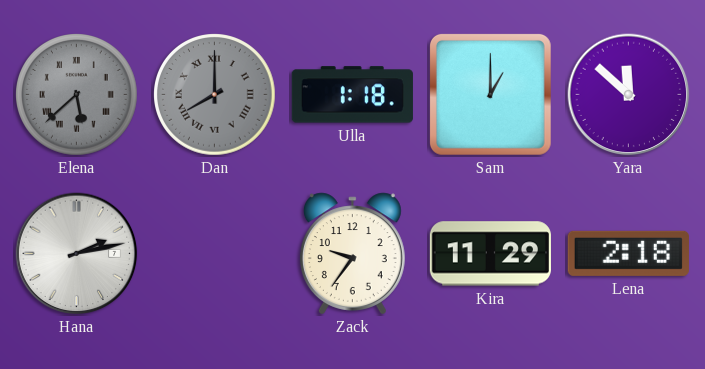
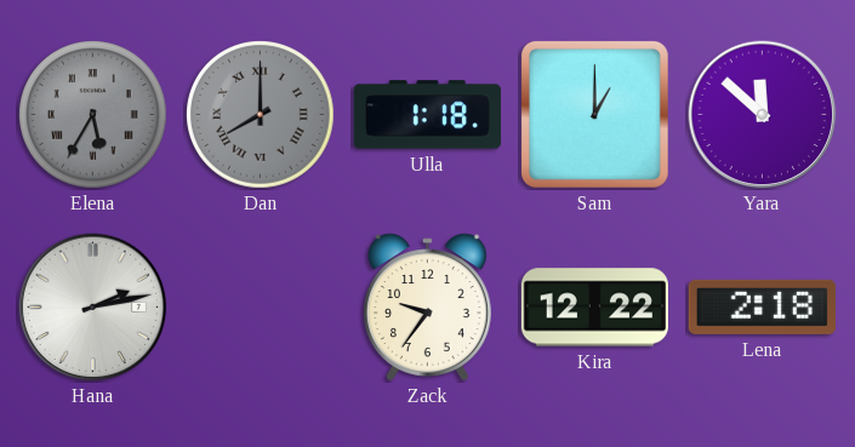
Elena: 5:38 -> 5:35 (93, 115)
Kira: 11:29 -> 12:22 (594, 308)
